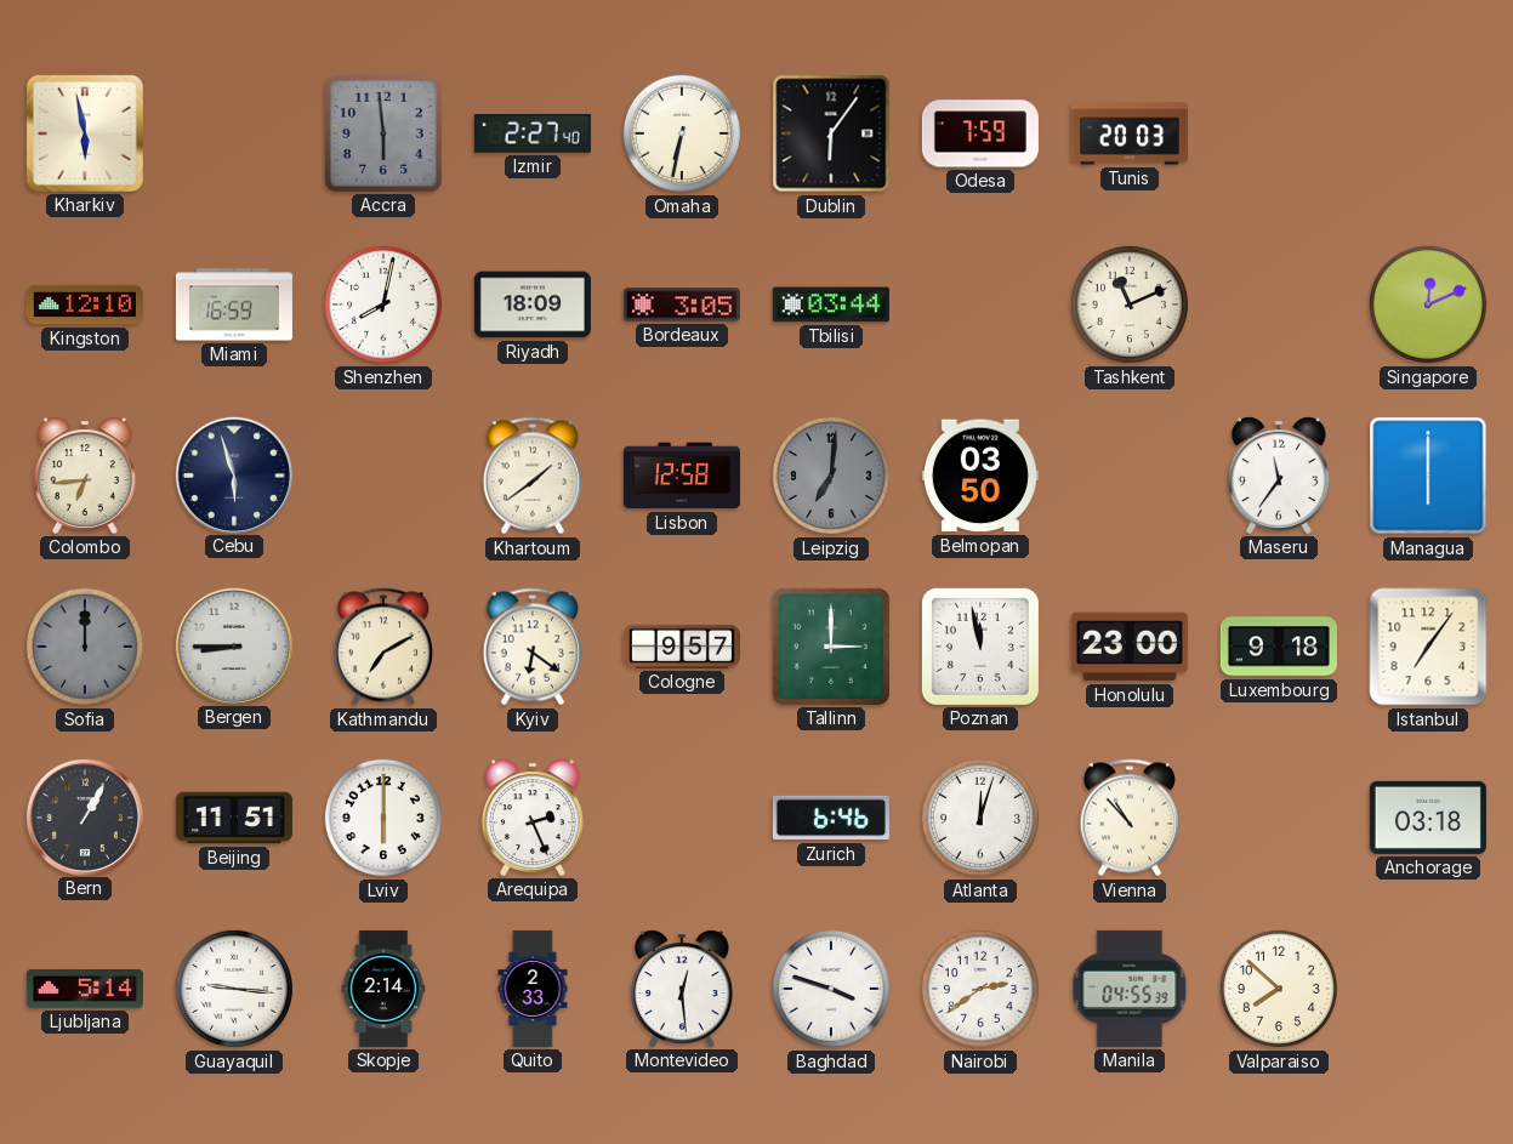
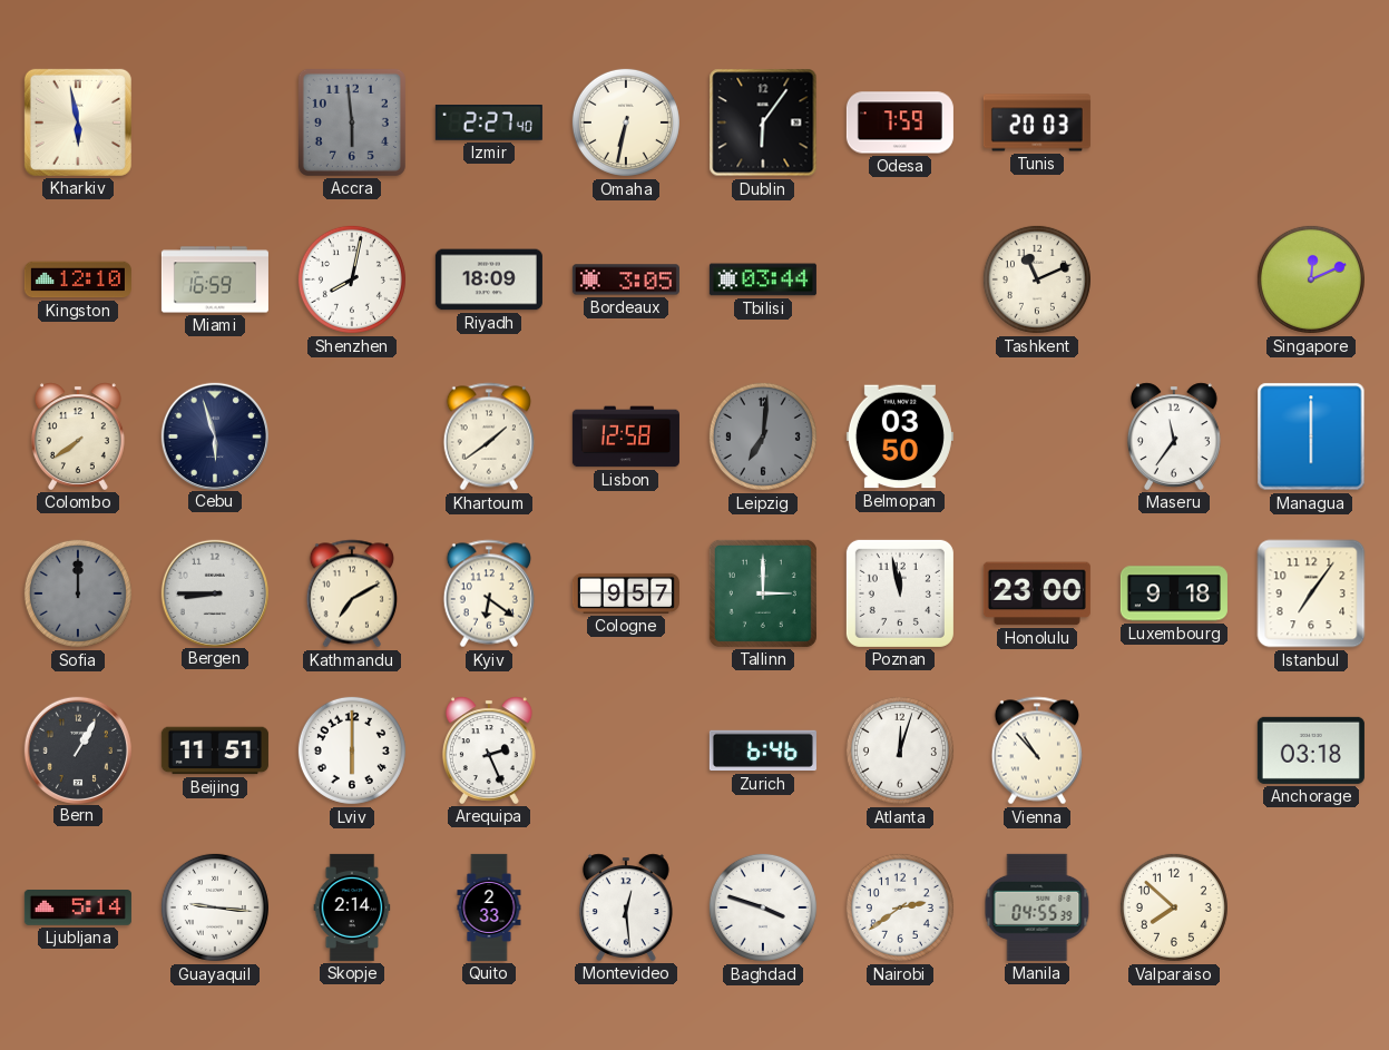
Colombo: 6:44 -> 7:39 (78, 436)
